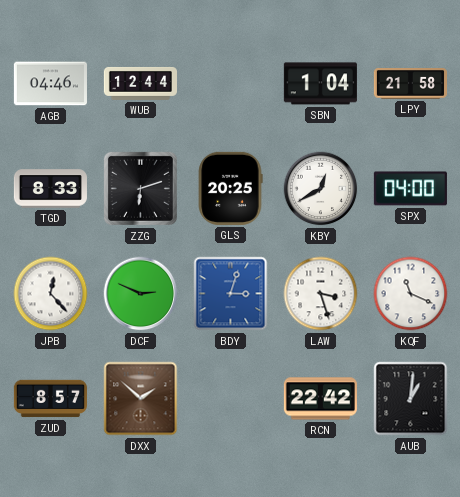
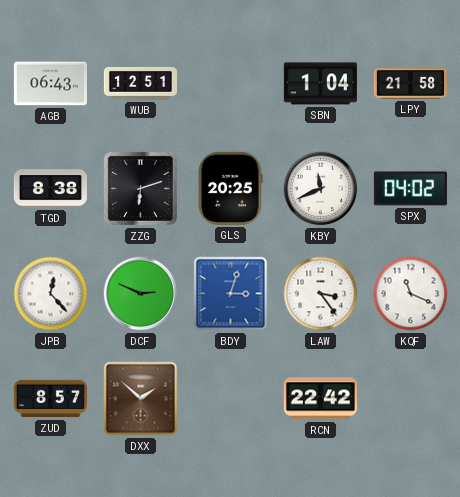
AGB: 04:46 -> 06:43 (50, 84)
WUB: 12:44 -> 12:51 (140, 84)
TGD: 8:33 -> 8:38 (50, 189)
KBY: 12:40 -> 11:41 (321, 189)
SPX: 04:00 -> 04:02 (410, 189)
LAW: 3:27 -> 3:24 (321, 294)
AUB: 1:01 -> none (411, 399)
